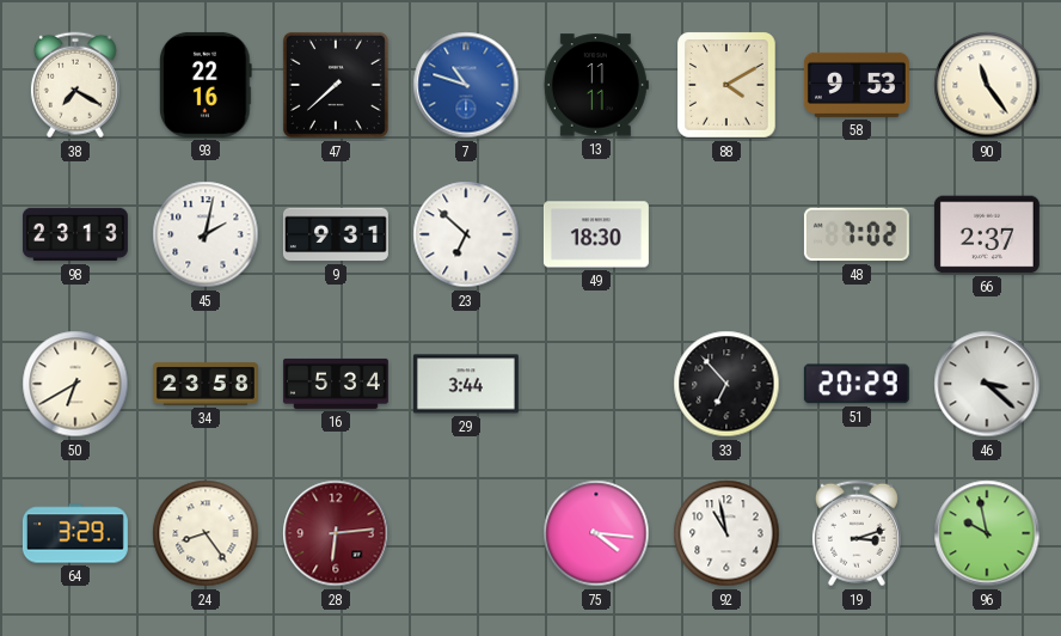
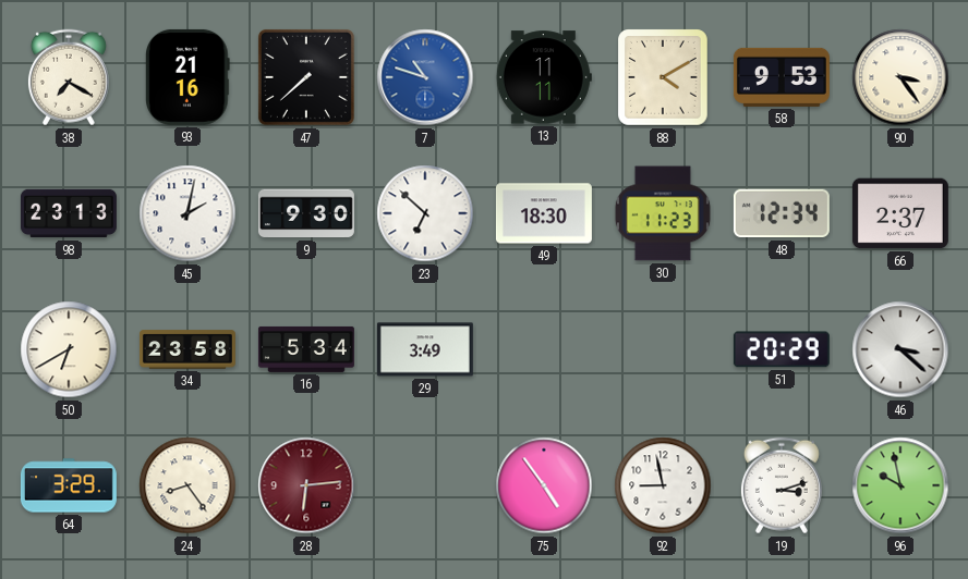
93: 22:16 -> 21:16 (189, 77)
90: 11:24 -> 3:24 (900, 77)
9: 9:31 -> 9:30 (306, 213)
30: none -> 11:23 (663, 213)
48: 7:02 -> 12:34 (782, 213)
29: 3:44 -> 3:49 (425, 349)
33: 6:53 -> none (726, 384)
75: 4:16 -> 4:54 (544, 485)
92: 10:58 -> 8:58 (663, 485)
